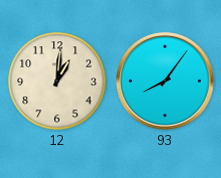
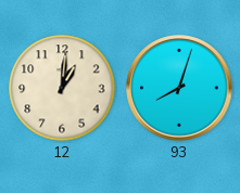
93: 8:06 -> 8:03 (179, 88)
